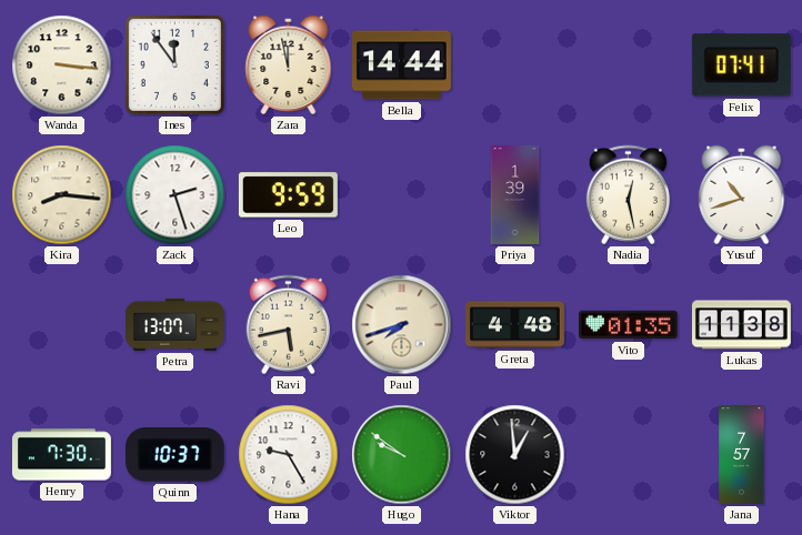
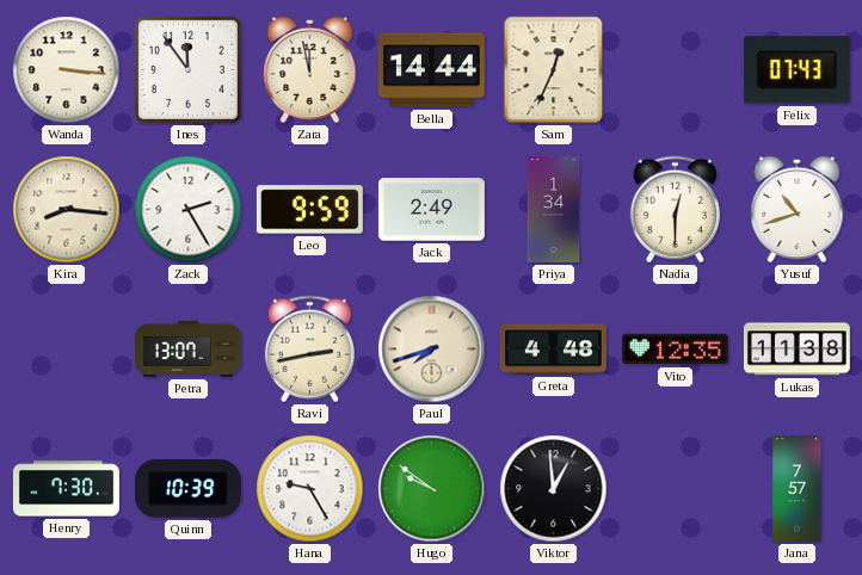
Sam: none -> 12:34 (554, 70)
Felix: 07:41 -> 07:43 (796, 70)
Zack: 2:27 -> 2:25 (189, 210)
Jack: none -> 2:49 (431, 210)
Priya: 1:39 -> 1:34 (554, 210)
Nadia: 12:28 -> 12:30 (675, 210)
Ravi: 5:43 -> 2:43 (309, 350)
Vito: 01:35 -> 12:35 (675, 350)
Quinn: 10:37 -> 10:39 (187, 489)
